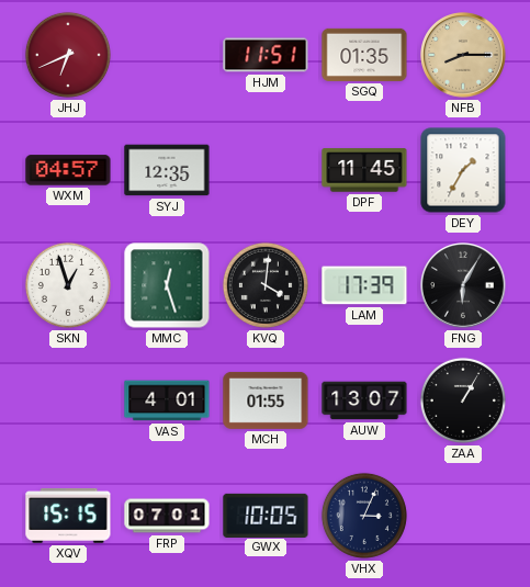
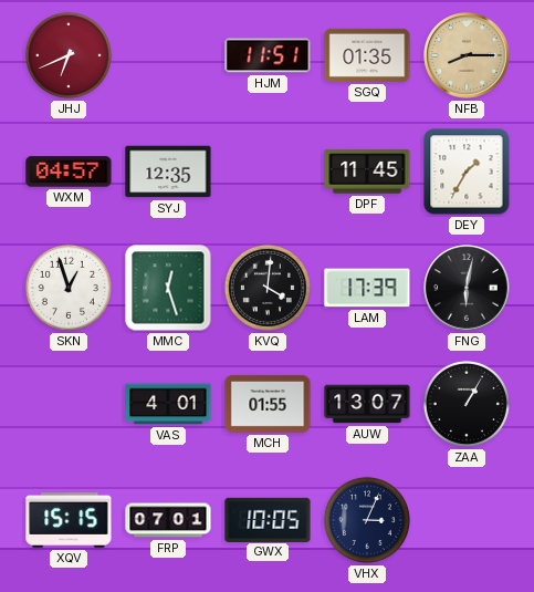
FNG: 6:05 -> 6:02 (467, 288)
